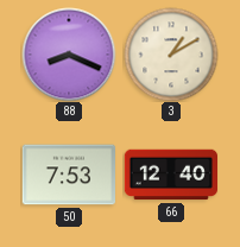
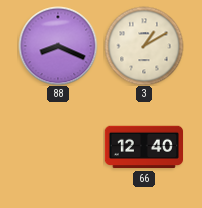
50: 7:53 -> none (68, 175)
